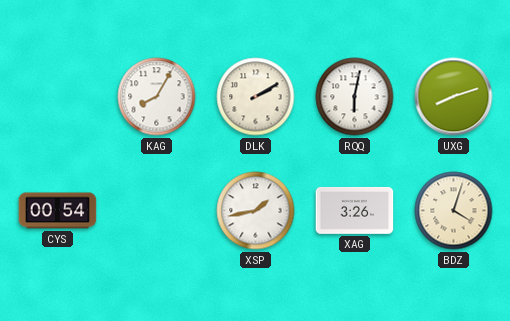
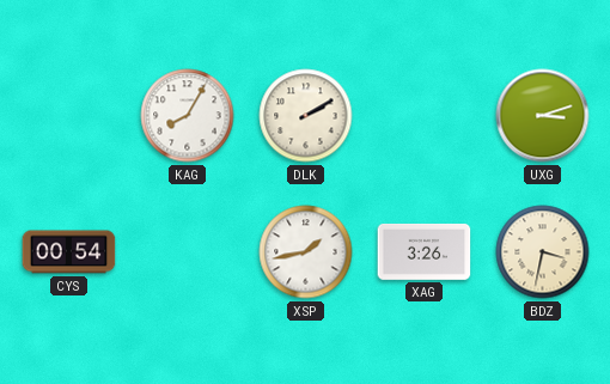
RQQ: 6:02 -> none (355, 97)
UXG: 8:12 -> 3:12 (543, 116)
BDZ: 4:03 -> 3:32 (543, 252)
